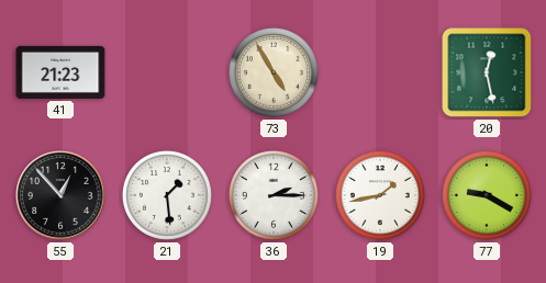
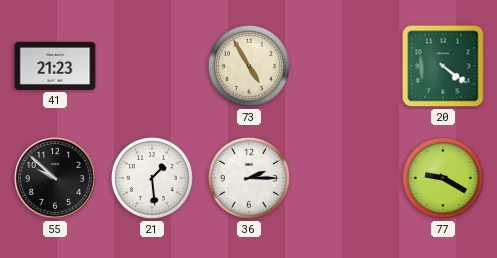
20: 12:28 -> 4:21 (443, 66)
55: 12:53 -> 9:52 (55, 178)
19: 1:43 -> none (380, 195)
